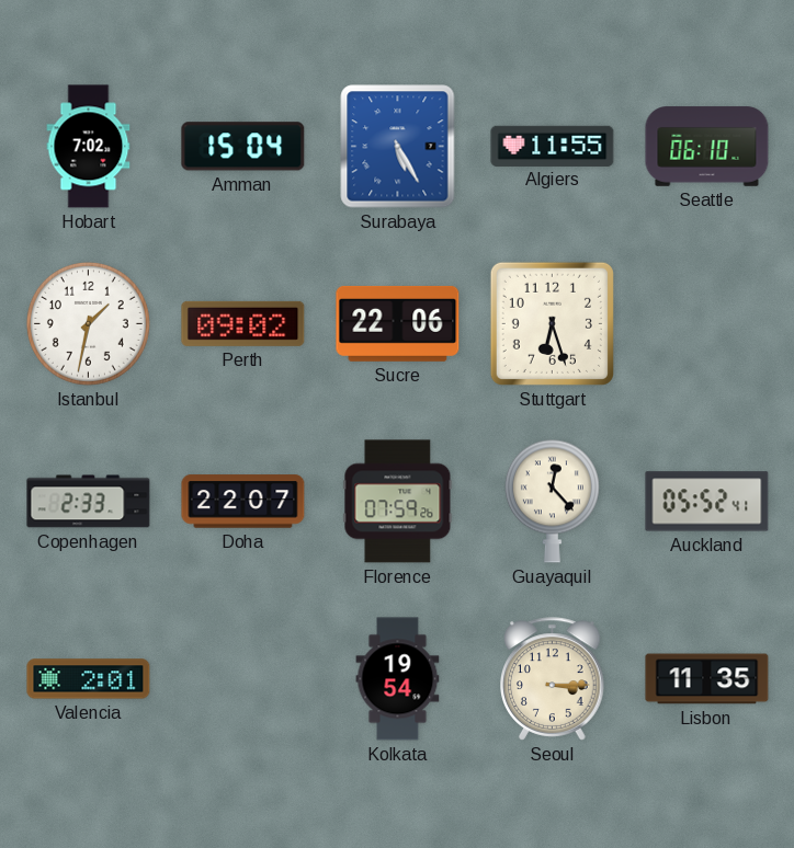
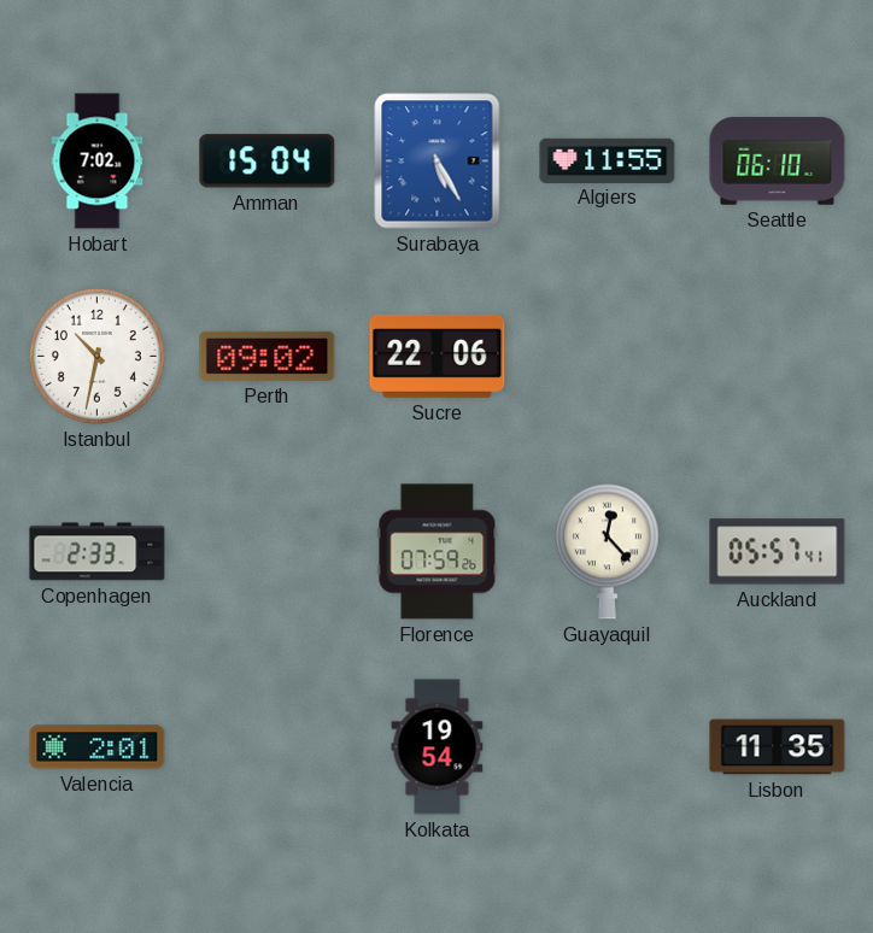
Istanbul: 1:32 -> 10:32 (96, 356)
Stuttgart: 6:27 -> none (552, 323)
Doha: 22:07 -> none (243, 502)
Auckland: 05:52 -> 05:57 (778, 552)
Seoul: 3:15 -> none (553, 679)
